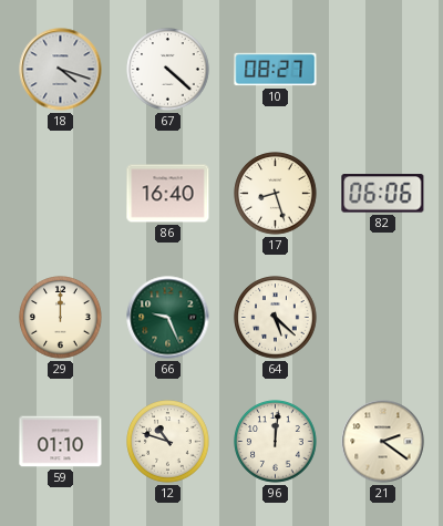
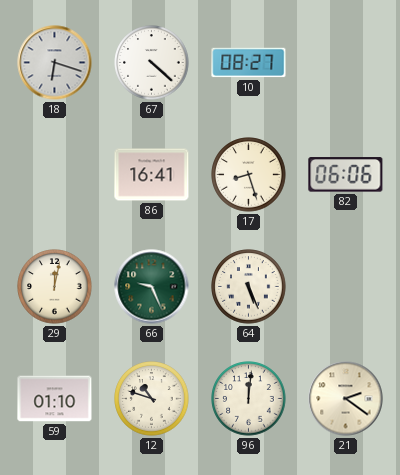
18: 4:18 -> 6:18 (55, 63)
86: 16:40 -> 16:41 (152, 175)
29: 12:00 -> 12:02 (55, 287)
64: 5:22 -> 5:26 (249, 287)
